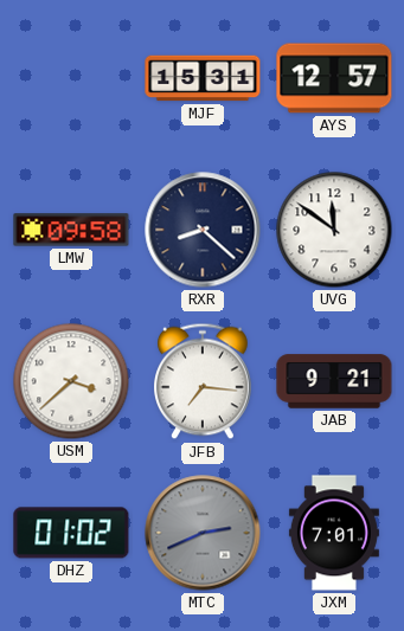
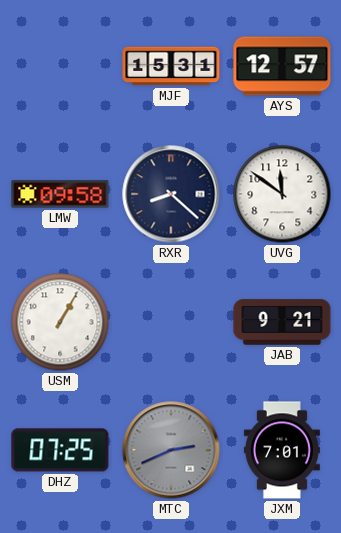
USM: 3:38 -> 1:05 (60, 322)
JFB: 7:16 -> none (204, 381)
DHZ: 01:02 -> 07:25 (60, 450)
